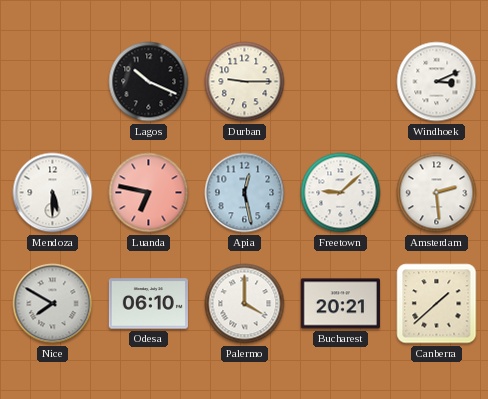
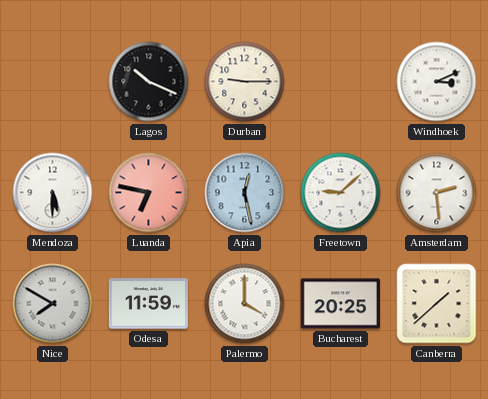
Odesa: 06:10 -> 11:59 (148, 304)
Bucharest: 20:21 -> 20:25 (340, 304)
